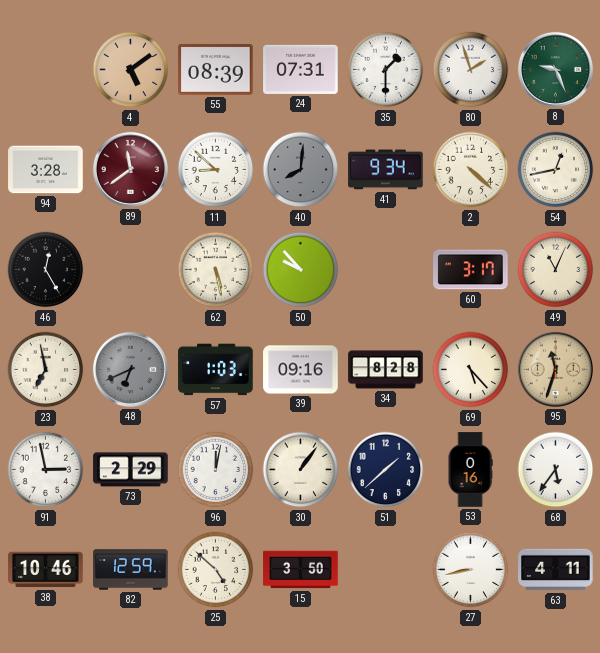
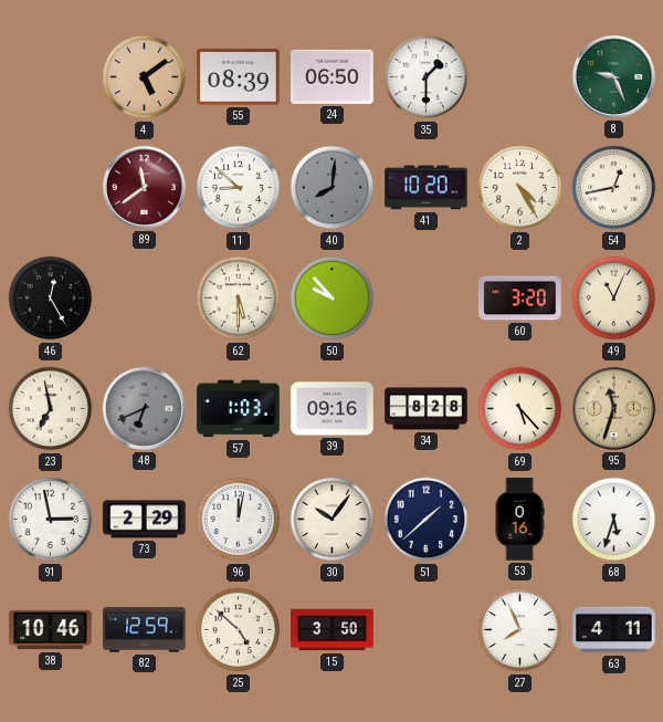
24: 07:31 -> 06:50 (333, 76)
80: 1:57 -> none (471, 70)
94: 3:28 -> none (46, 170)
41: 9:34 -> 10:20 (427, 188)
2: 4:22 -> 4:25 (520, 188)
62: 5:28 -> 5:30 (239, 299)
60: 3:17 -> 3:20 (520, 299)
30: 1:06 -> 10:06 (333, 520)
68: 5:36 -> 5:33 (614, 520)
27: 8:43 -> 7:56 (520, 630)
